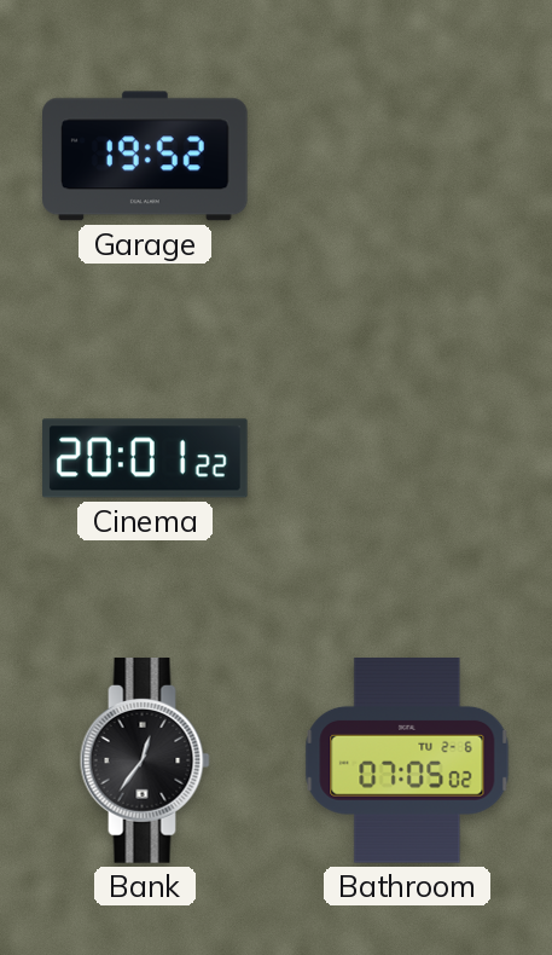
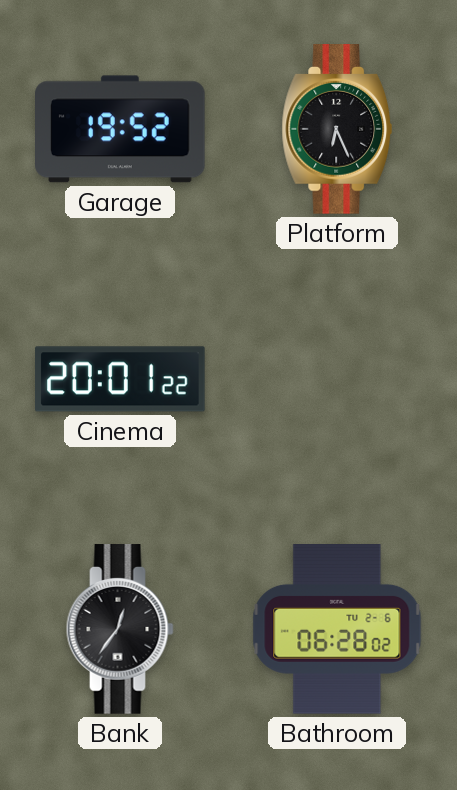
Platform: none -> 6:26 (337, 129)
Bathroom: 07:05 -> 06:28 (337, 630)
